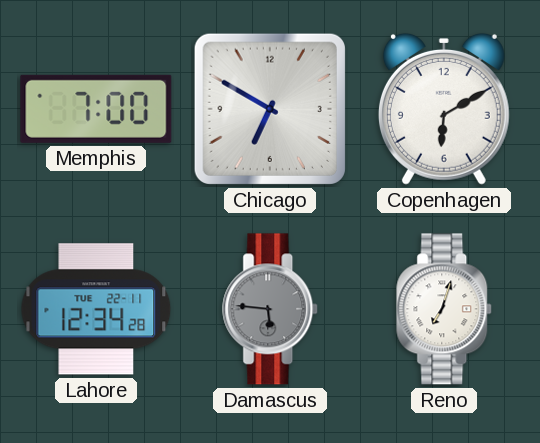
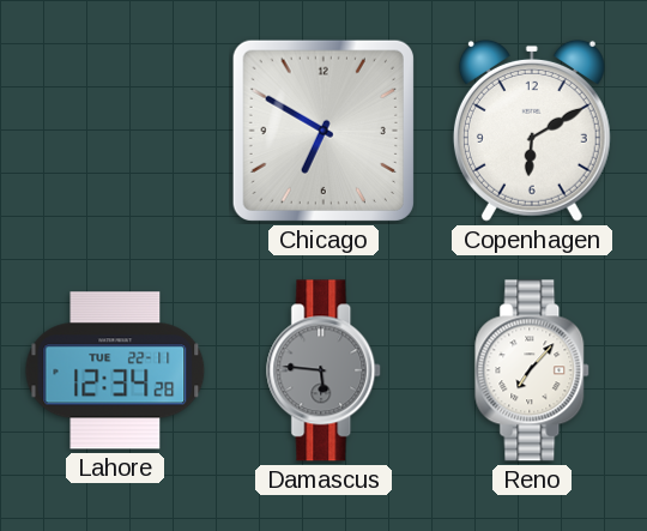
Memphis: 7:00 -> none (96, 109)
Reno: 7:03 -> 7:07 (533, 370)
